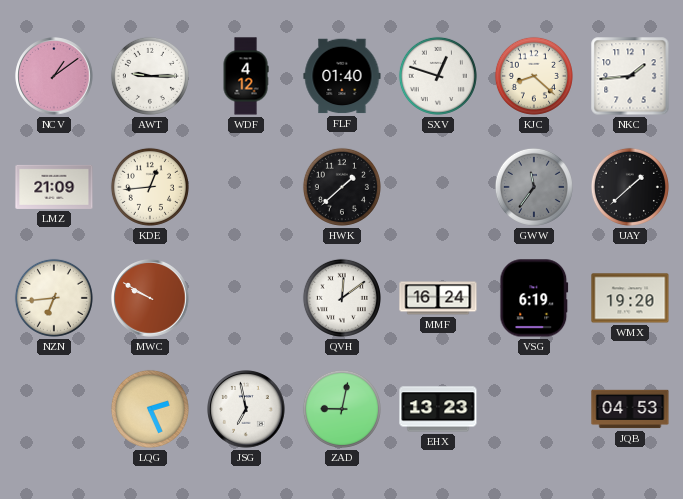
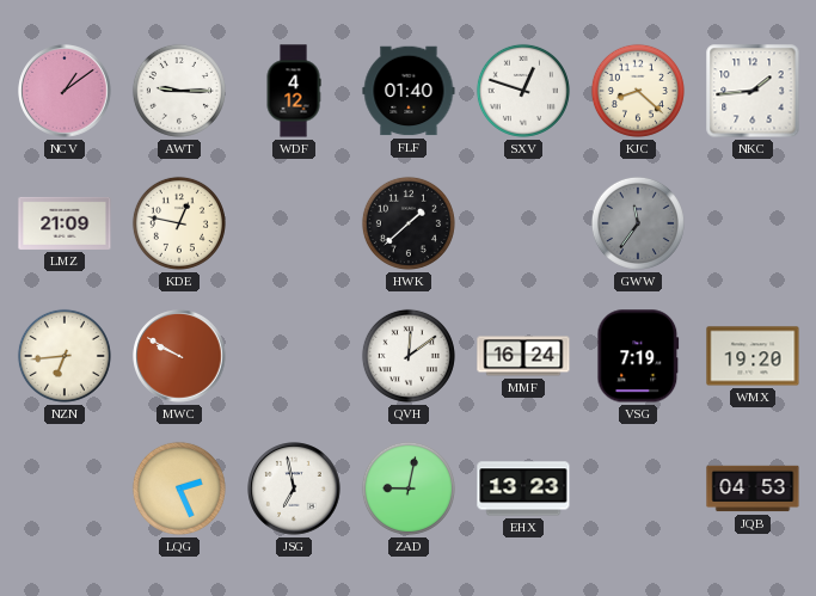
KDE: 12:44 -> 12:47 (179, 223)
UAY: 1:38 -> none (630, 187)
VSG: 6:19 -> 7:19 (638, 356)
